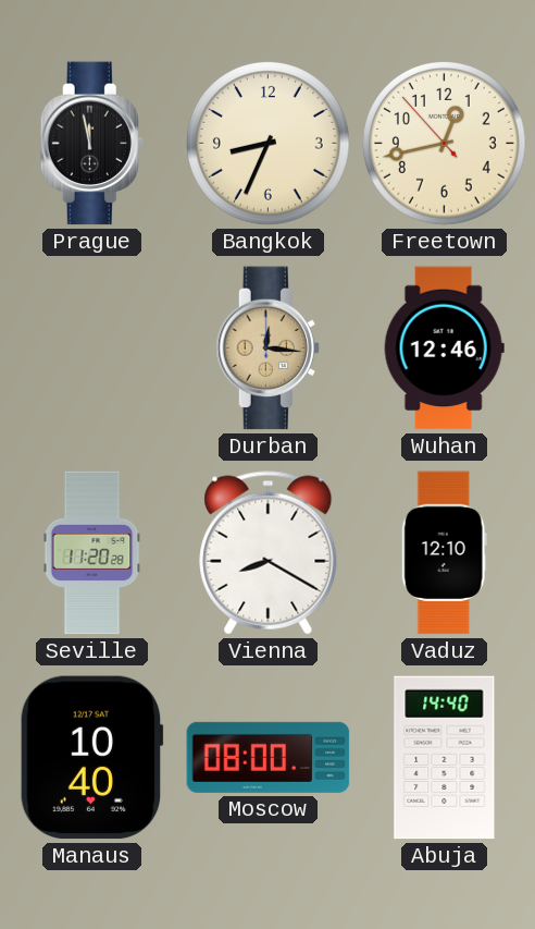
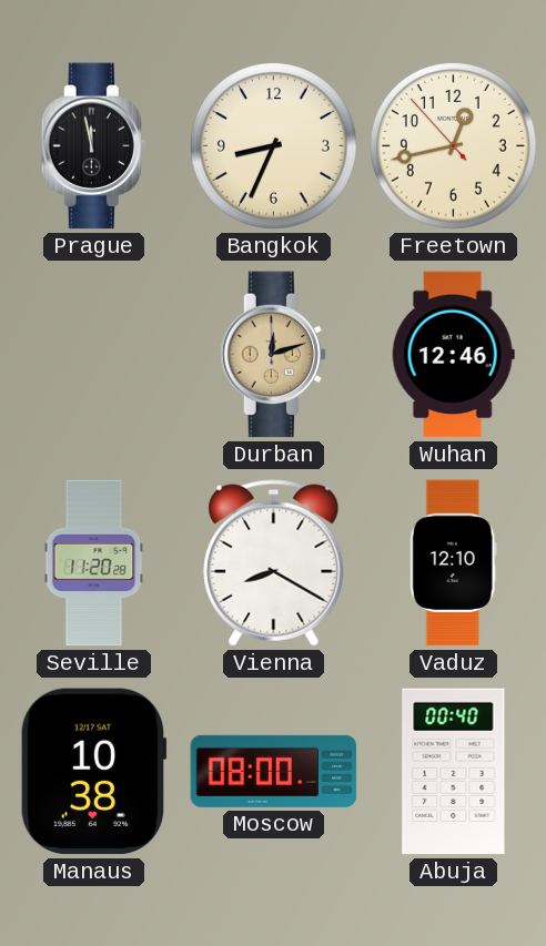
Durban: 12:16 -> 12:12 (273, 355)
Manaus: 10:40 -> 10:38 (93, 772)
Abuja: 14:40 -> 00:40 (454, 772)
